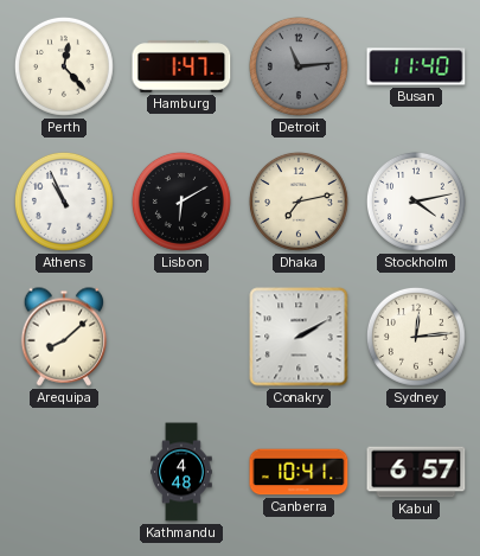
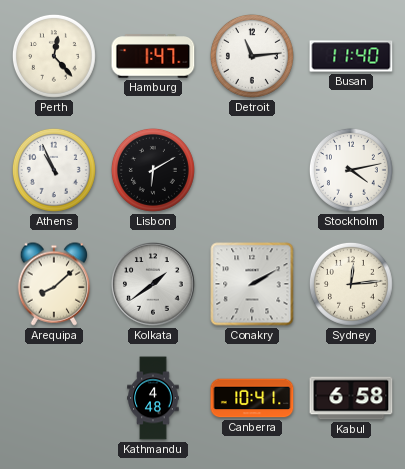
Detroit dial: grey -> white (252, 56)
Dhaka: 7:13 -> none (299, 202)
Kolkata: none -> 1:39 (153, 284)
Kabul: 6:57 -> 6:58 (351, 398)
